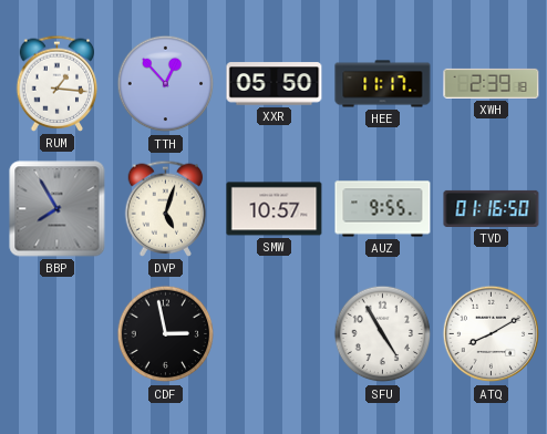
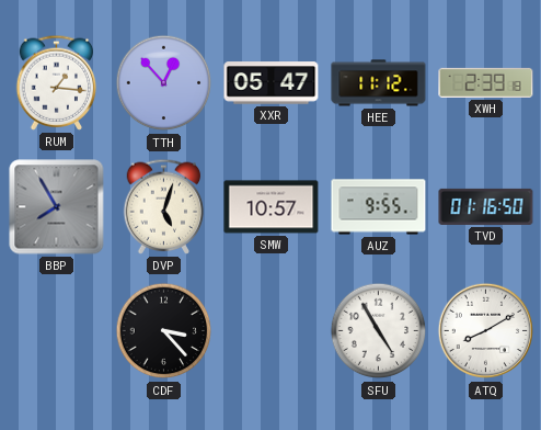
XXR: 05:50 -> 05:47 (272, 83)
HEE: 11:17 -> 11:12 (379, 83)
CDF: 2:58 -> 3:23 (164, 331)
